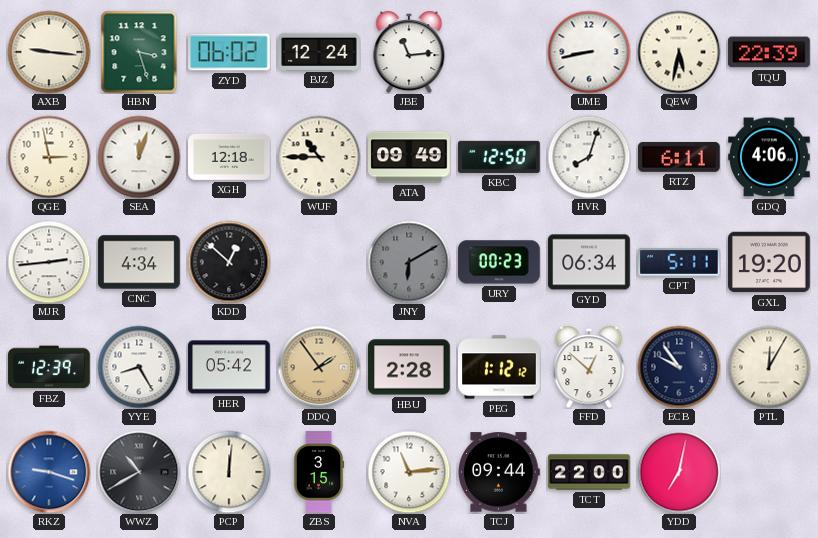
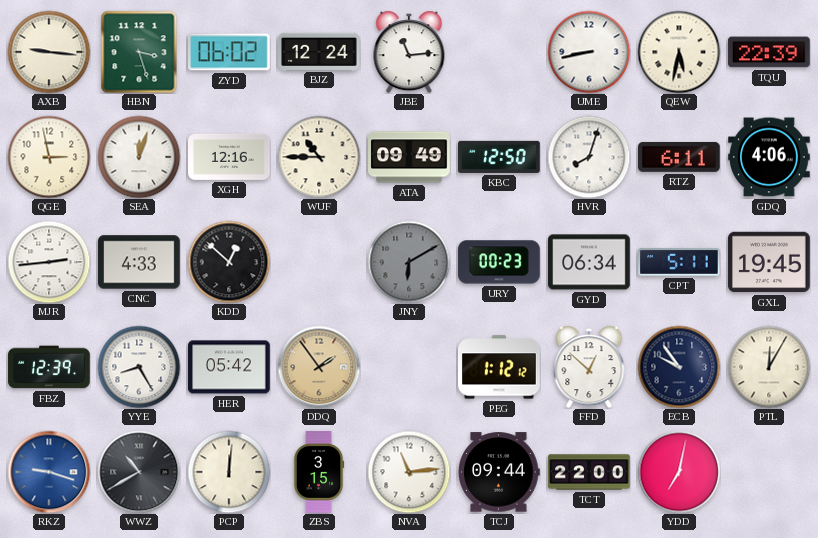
XGH: 12:18 -> 12:16 (229, 157)
CNC: 4:34 -> 4:33 (139, 262)
GXL: 19:20 -> 19:45 (769, 262)
HBU: 2:28 -> none (409, 367)
